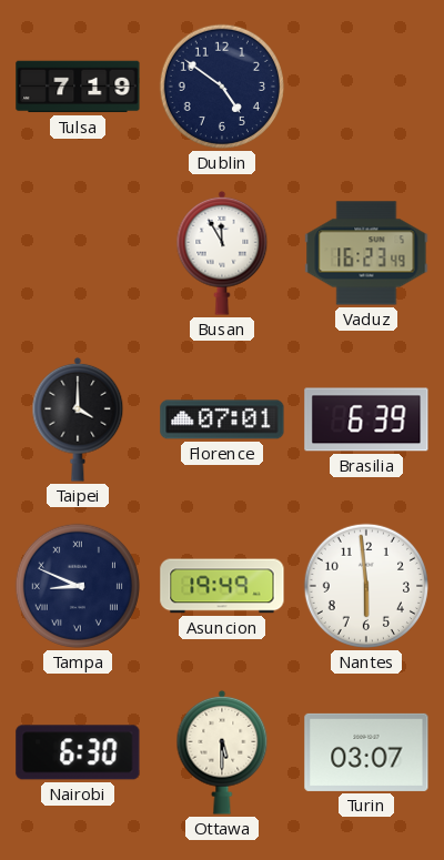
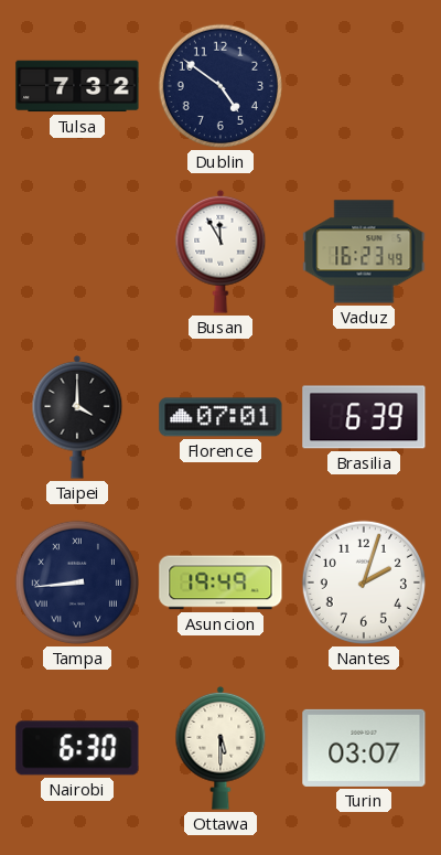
Tulsa: 7:19 -> 7:32 (77, 86)
Tampa: 8:49 -> 8:44 (77, 583)
Nantes: 5:59 -> 2:03 (364, 583)
